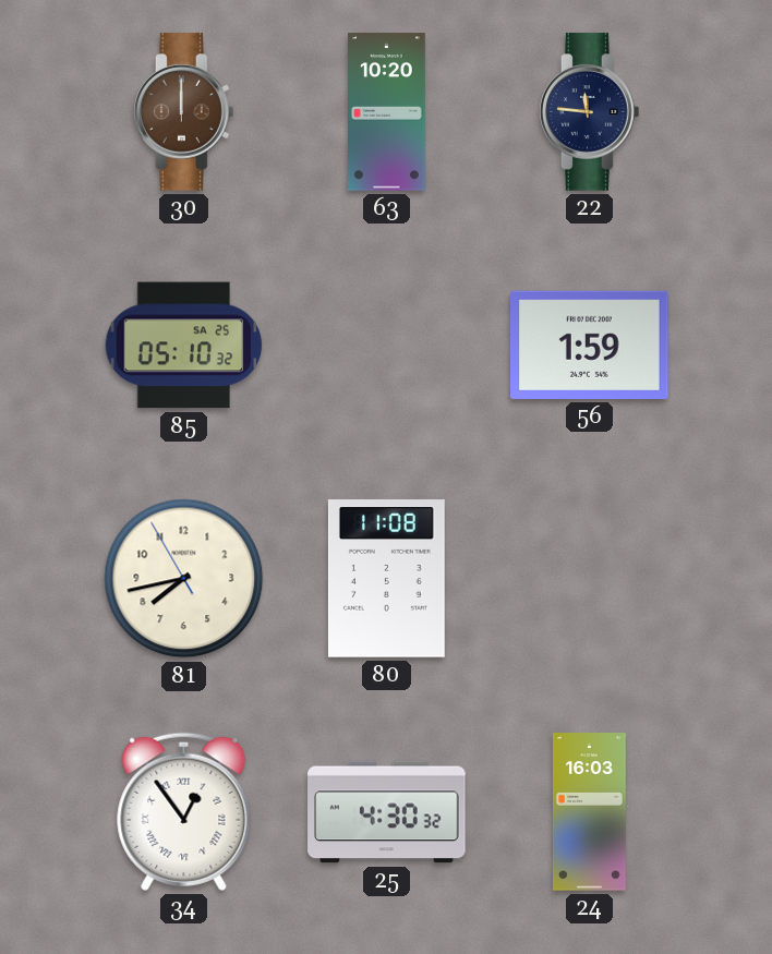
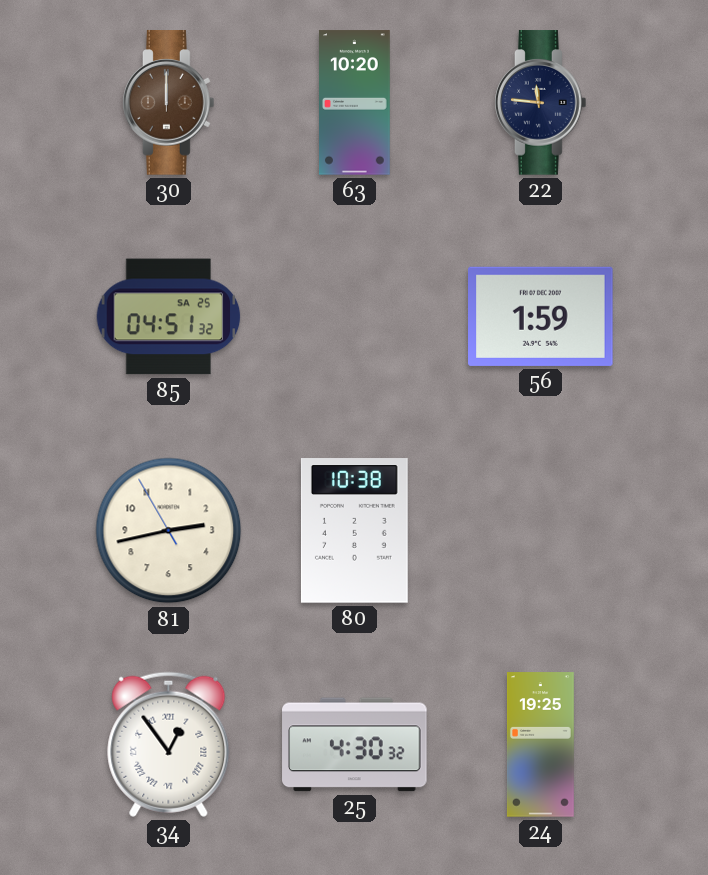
85: 05:10 -> 04:51 (169, 317)
81: 7:42 -> 2:42 (169, 531)
80: 11:08 -> 10:38 (354, 531)
24: 16:03 -> 19:25 (540, 745)
